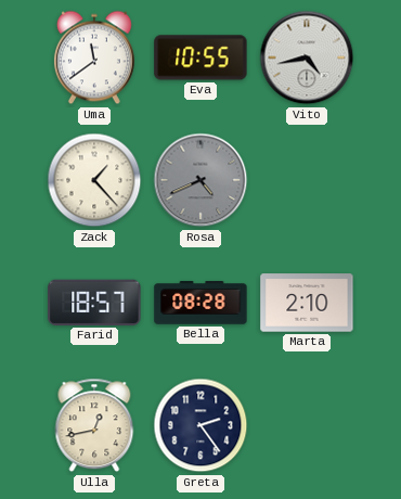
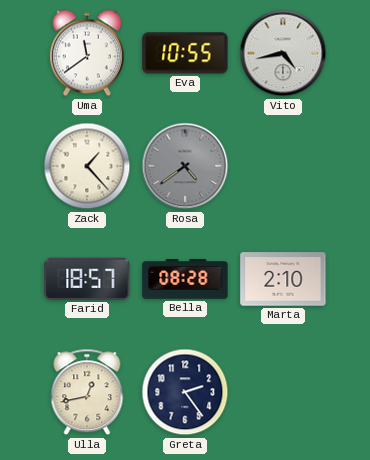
Rosa: 4:41 -> 4:39 (185, 166)
